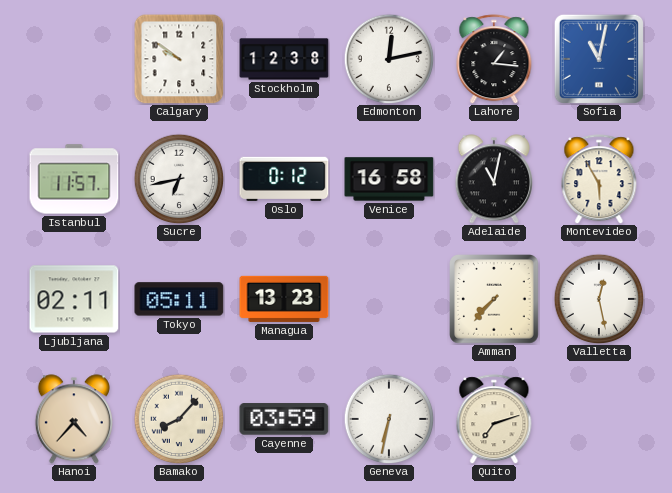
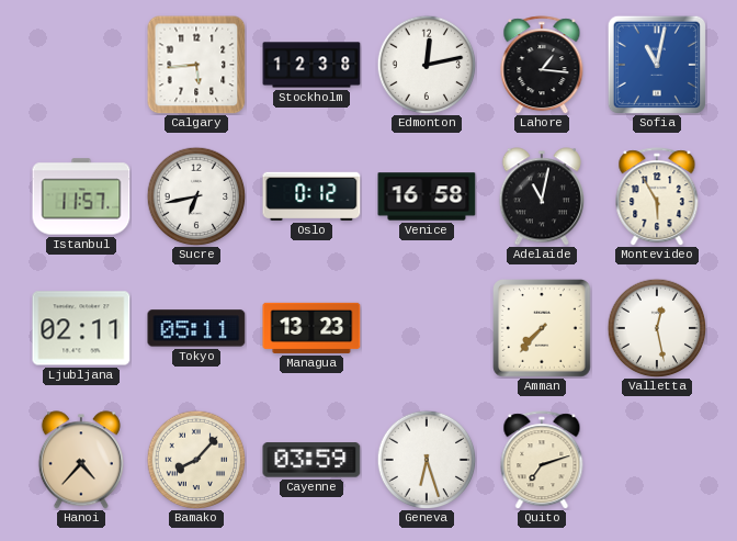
Calgary: 9:51 -> 5:44 (196, 65)
Geneva: 6:32 -> 6:27 (427, 460)
